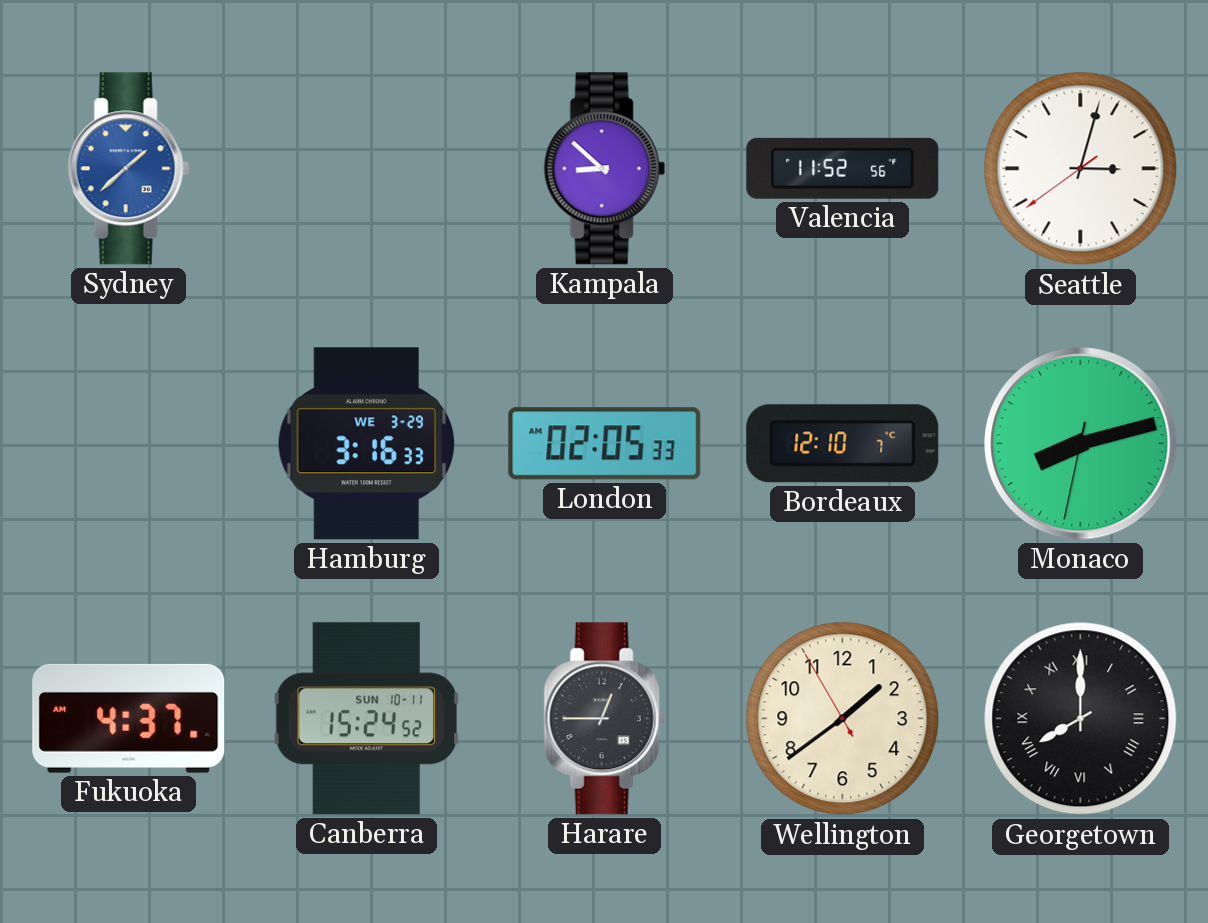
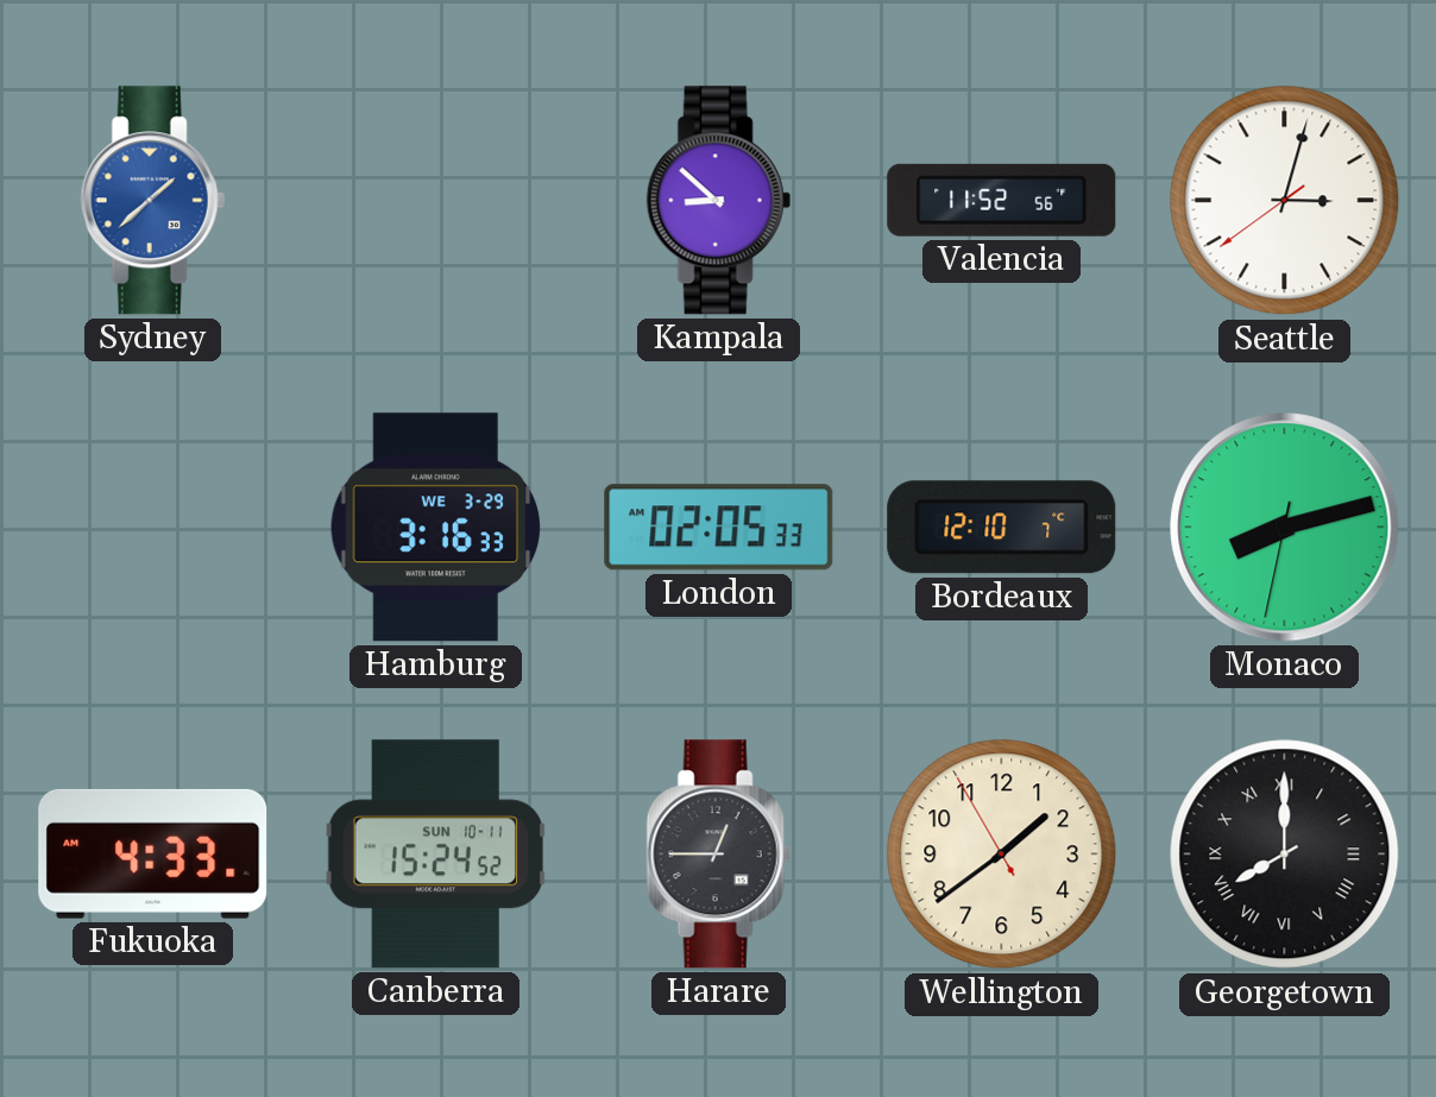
Fukuoka: 4:37 -> 4:33 (153, 853)
